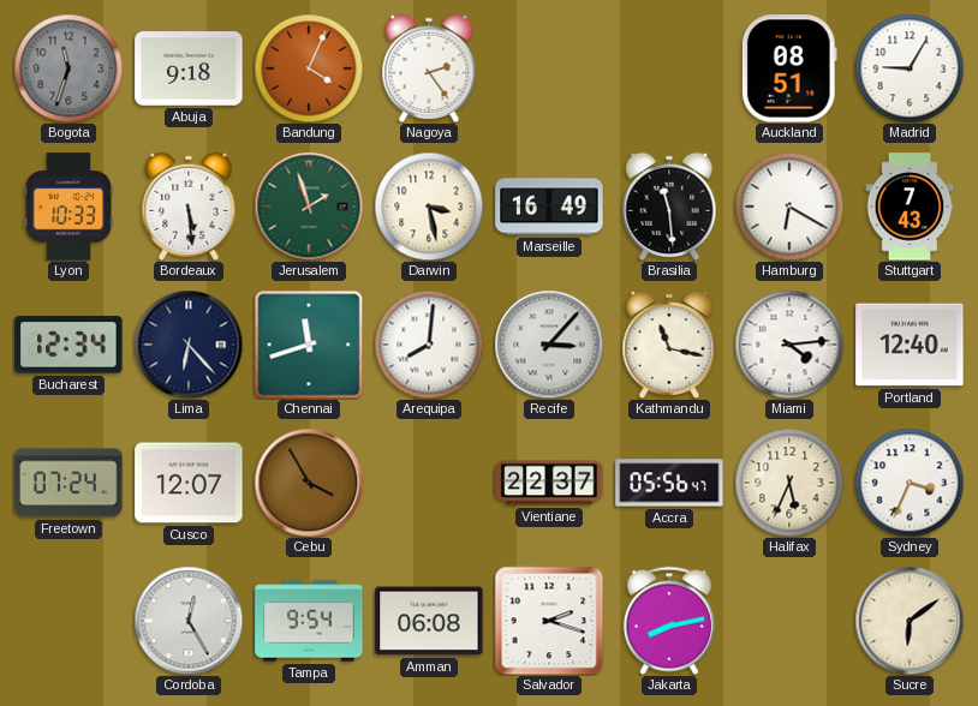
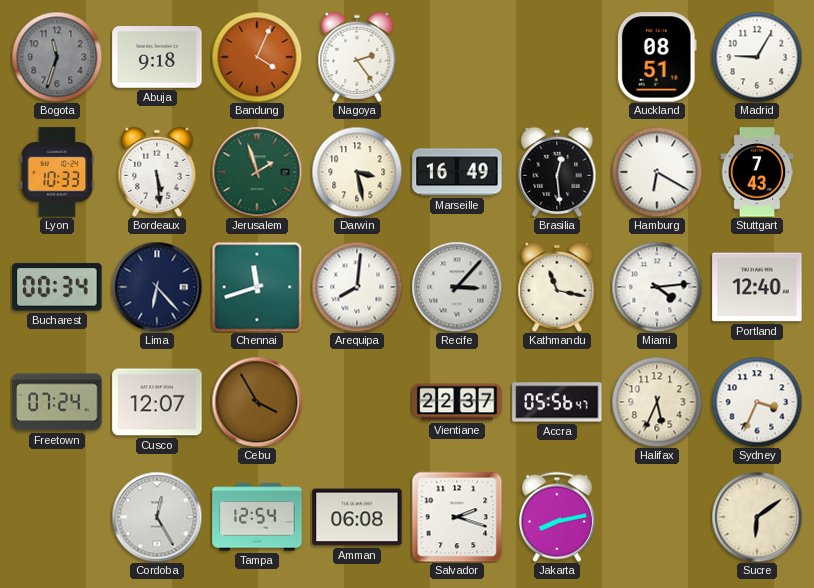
Brasilia: 11:29 -> 12:29 (557, 172)
Bucharest: 12:34 -> 00:34 (57, 287)
Tampa: 9:54 -> 12:54 (257, 517)
